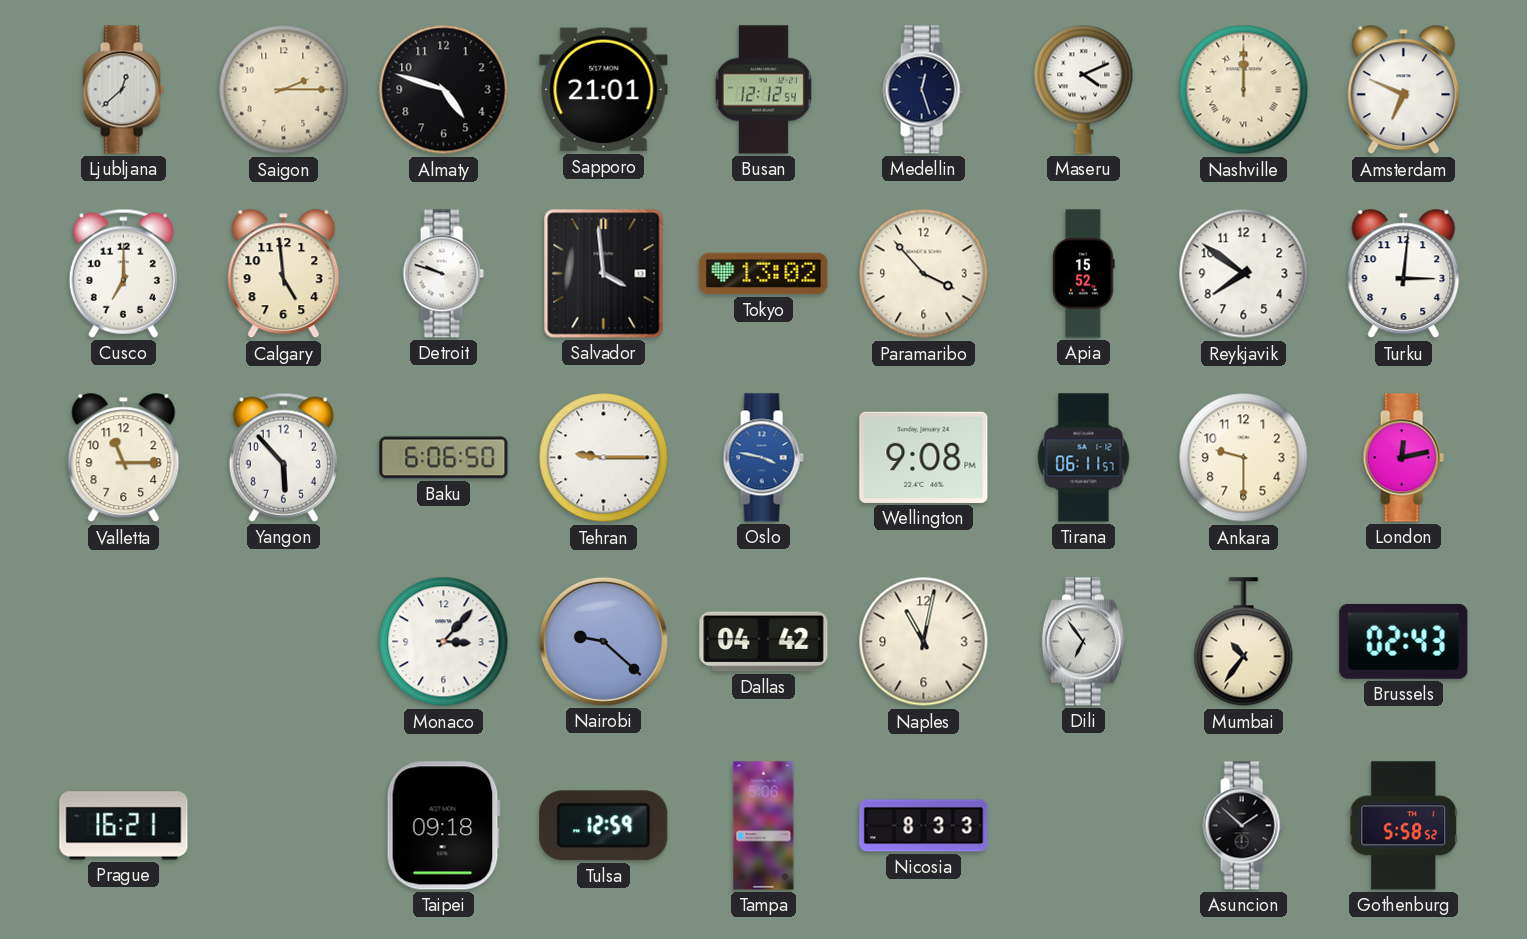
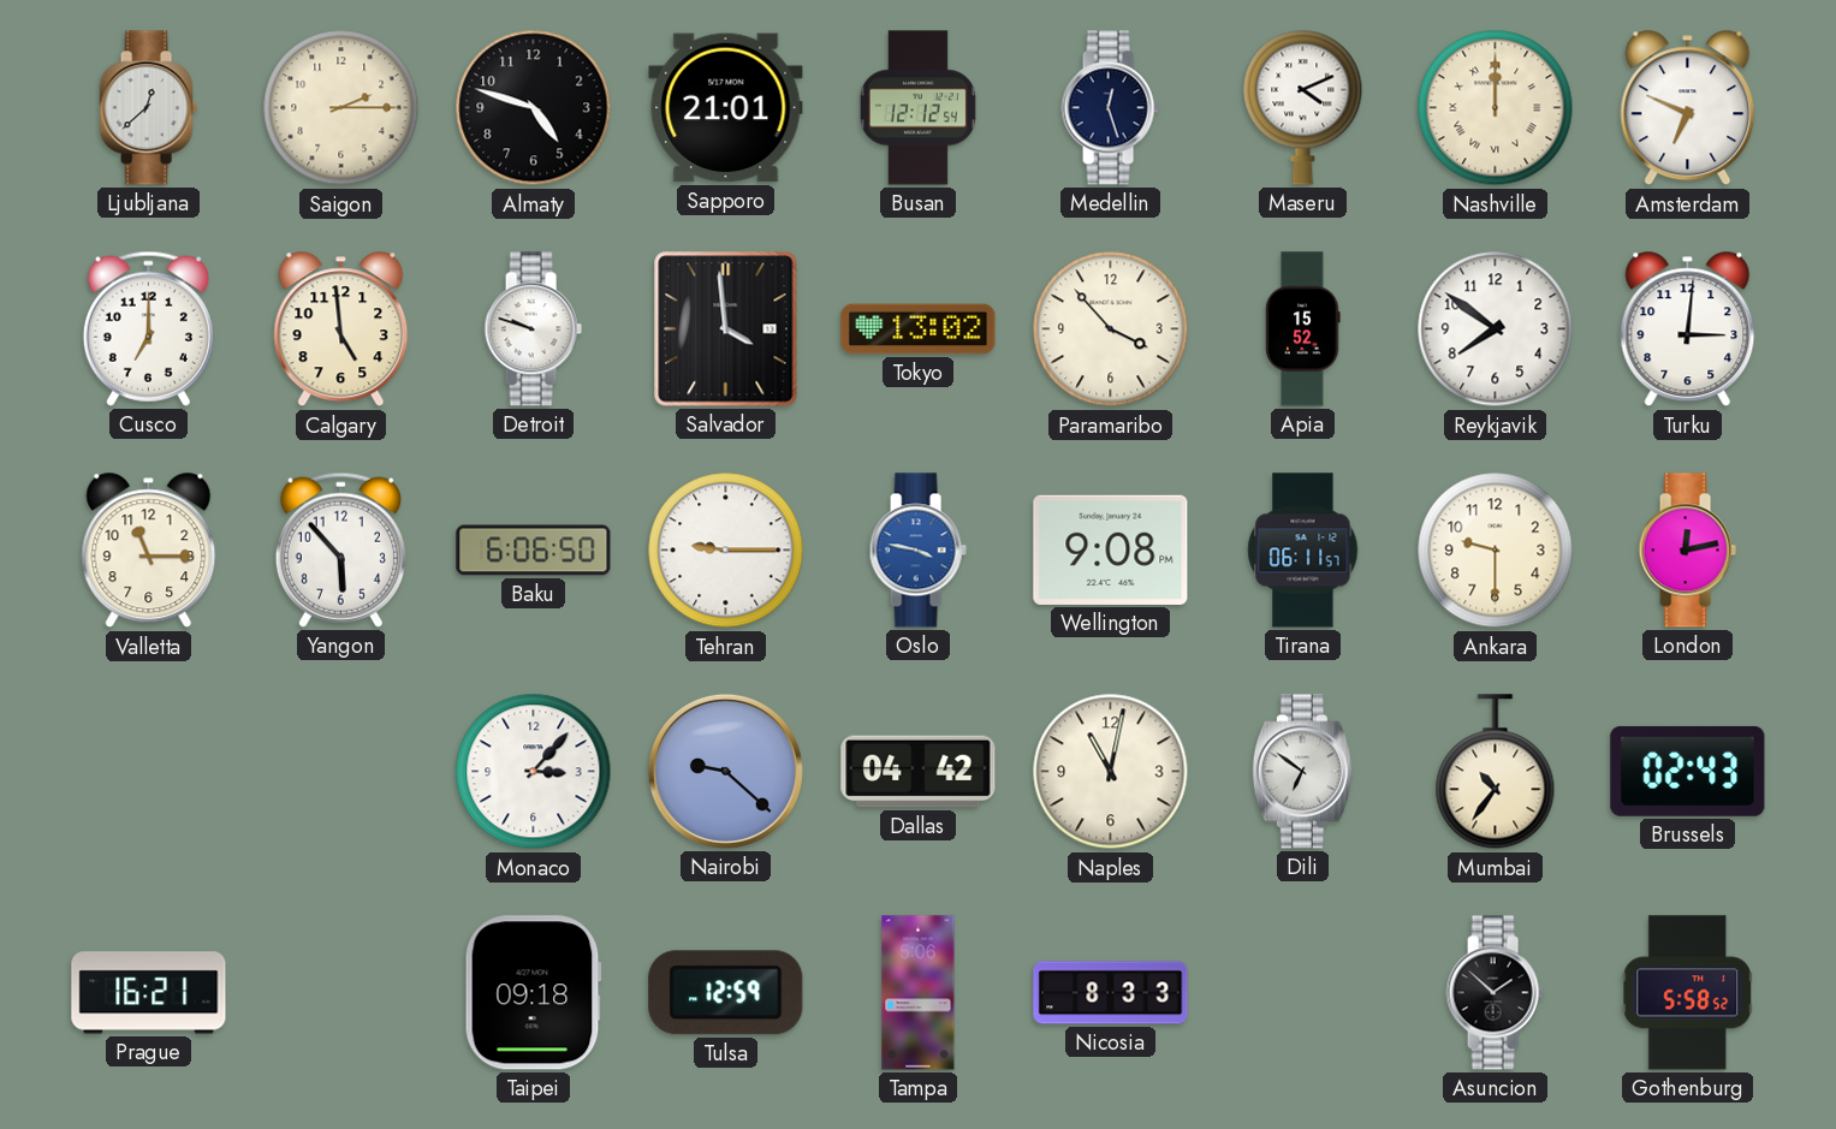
Dili: 6:54 -> 6:51 (1302, 772)
